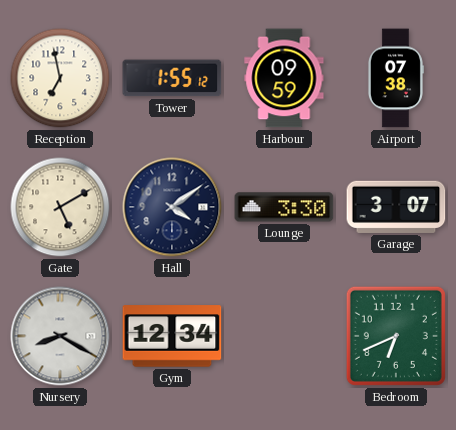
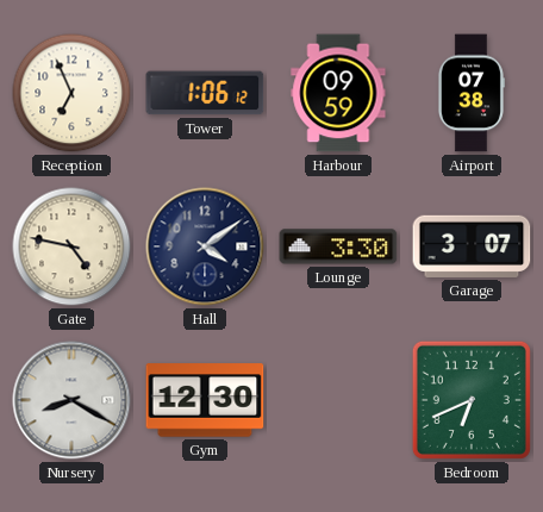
Reception: 6:58 -> 6:56 (71, 93)
Tower: 1:55 -> 1:06 (205, 93)
Gate: 5:10 -> 4:47 (71, 246)
Gym: 12:34 -> 12:30 (205, 400)
